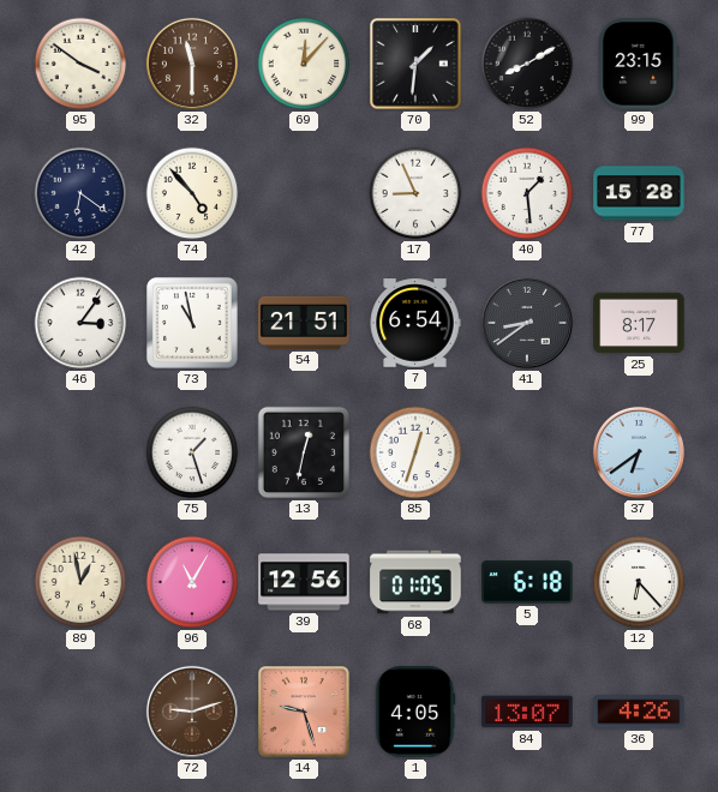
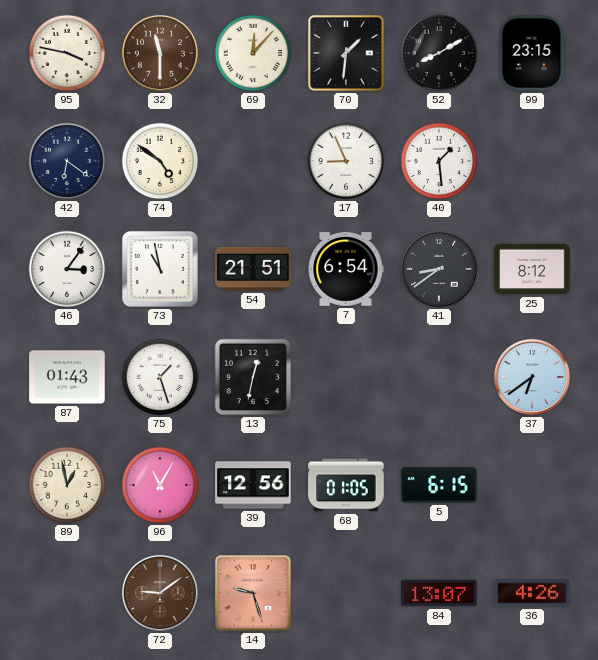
95: 3:51 -> 3:47 (67, 53)
74: 4:53 -> 4:51 (160, 161)
77: 15:28 -> none (639, 193)
25: 8:17 -> 8:12 (532, 269)
87: none -> 01:43 (67, 377)
85: 12:33 -> none (415, 452)
5: 6:18 -> 6:15 (439, 485)
12: 6:23 -> none (639, 582)
72: 9:12 -> 9:09 (160, 593)
1: 4:05 -> none (415, 712)
